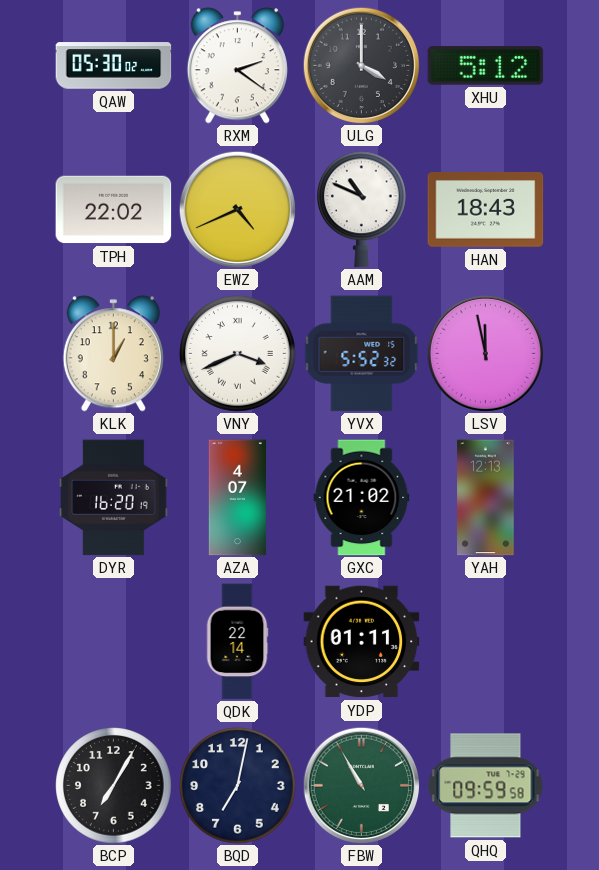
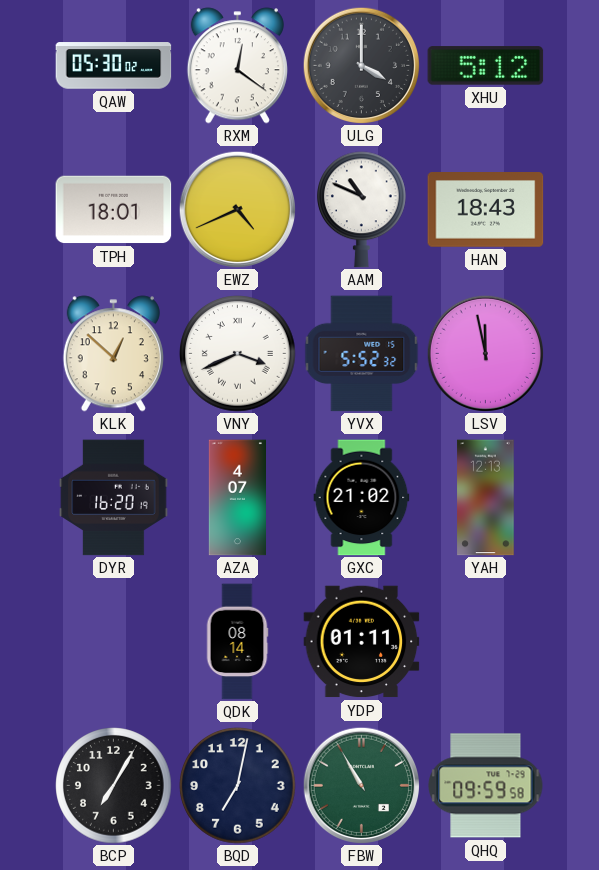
RXM: 2:21 -> 12:21 (237, 66)
TPH: 22:02 -> 18:01 (114, 210)
KLK: 1:00 -> 12:52 (113, 354)
QDK: 22:14 -> 08:14 (237, 642)
